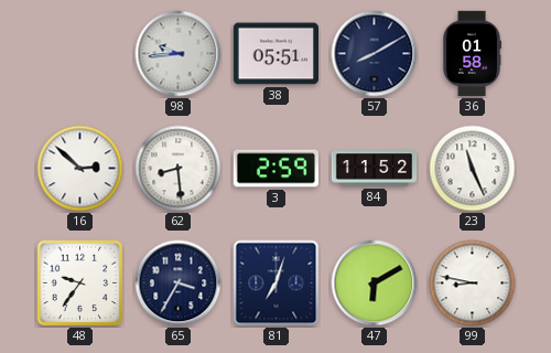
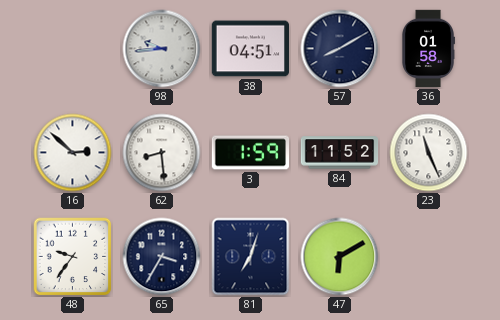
38: 05:51 -> 04:51 (250, 49)
3: 2:59 -> 1:59 (250, 153)
99: 8:47 -> none (473, 284)
